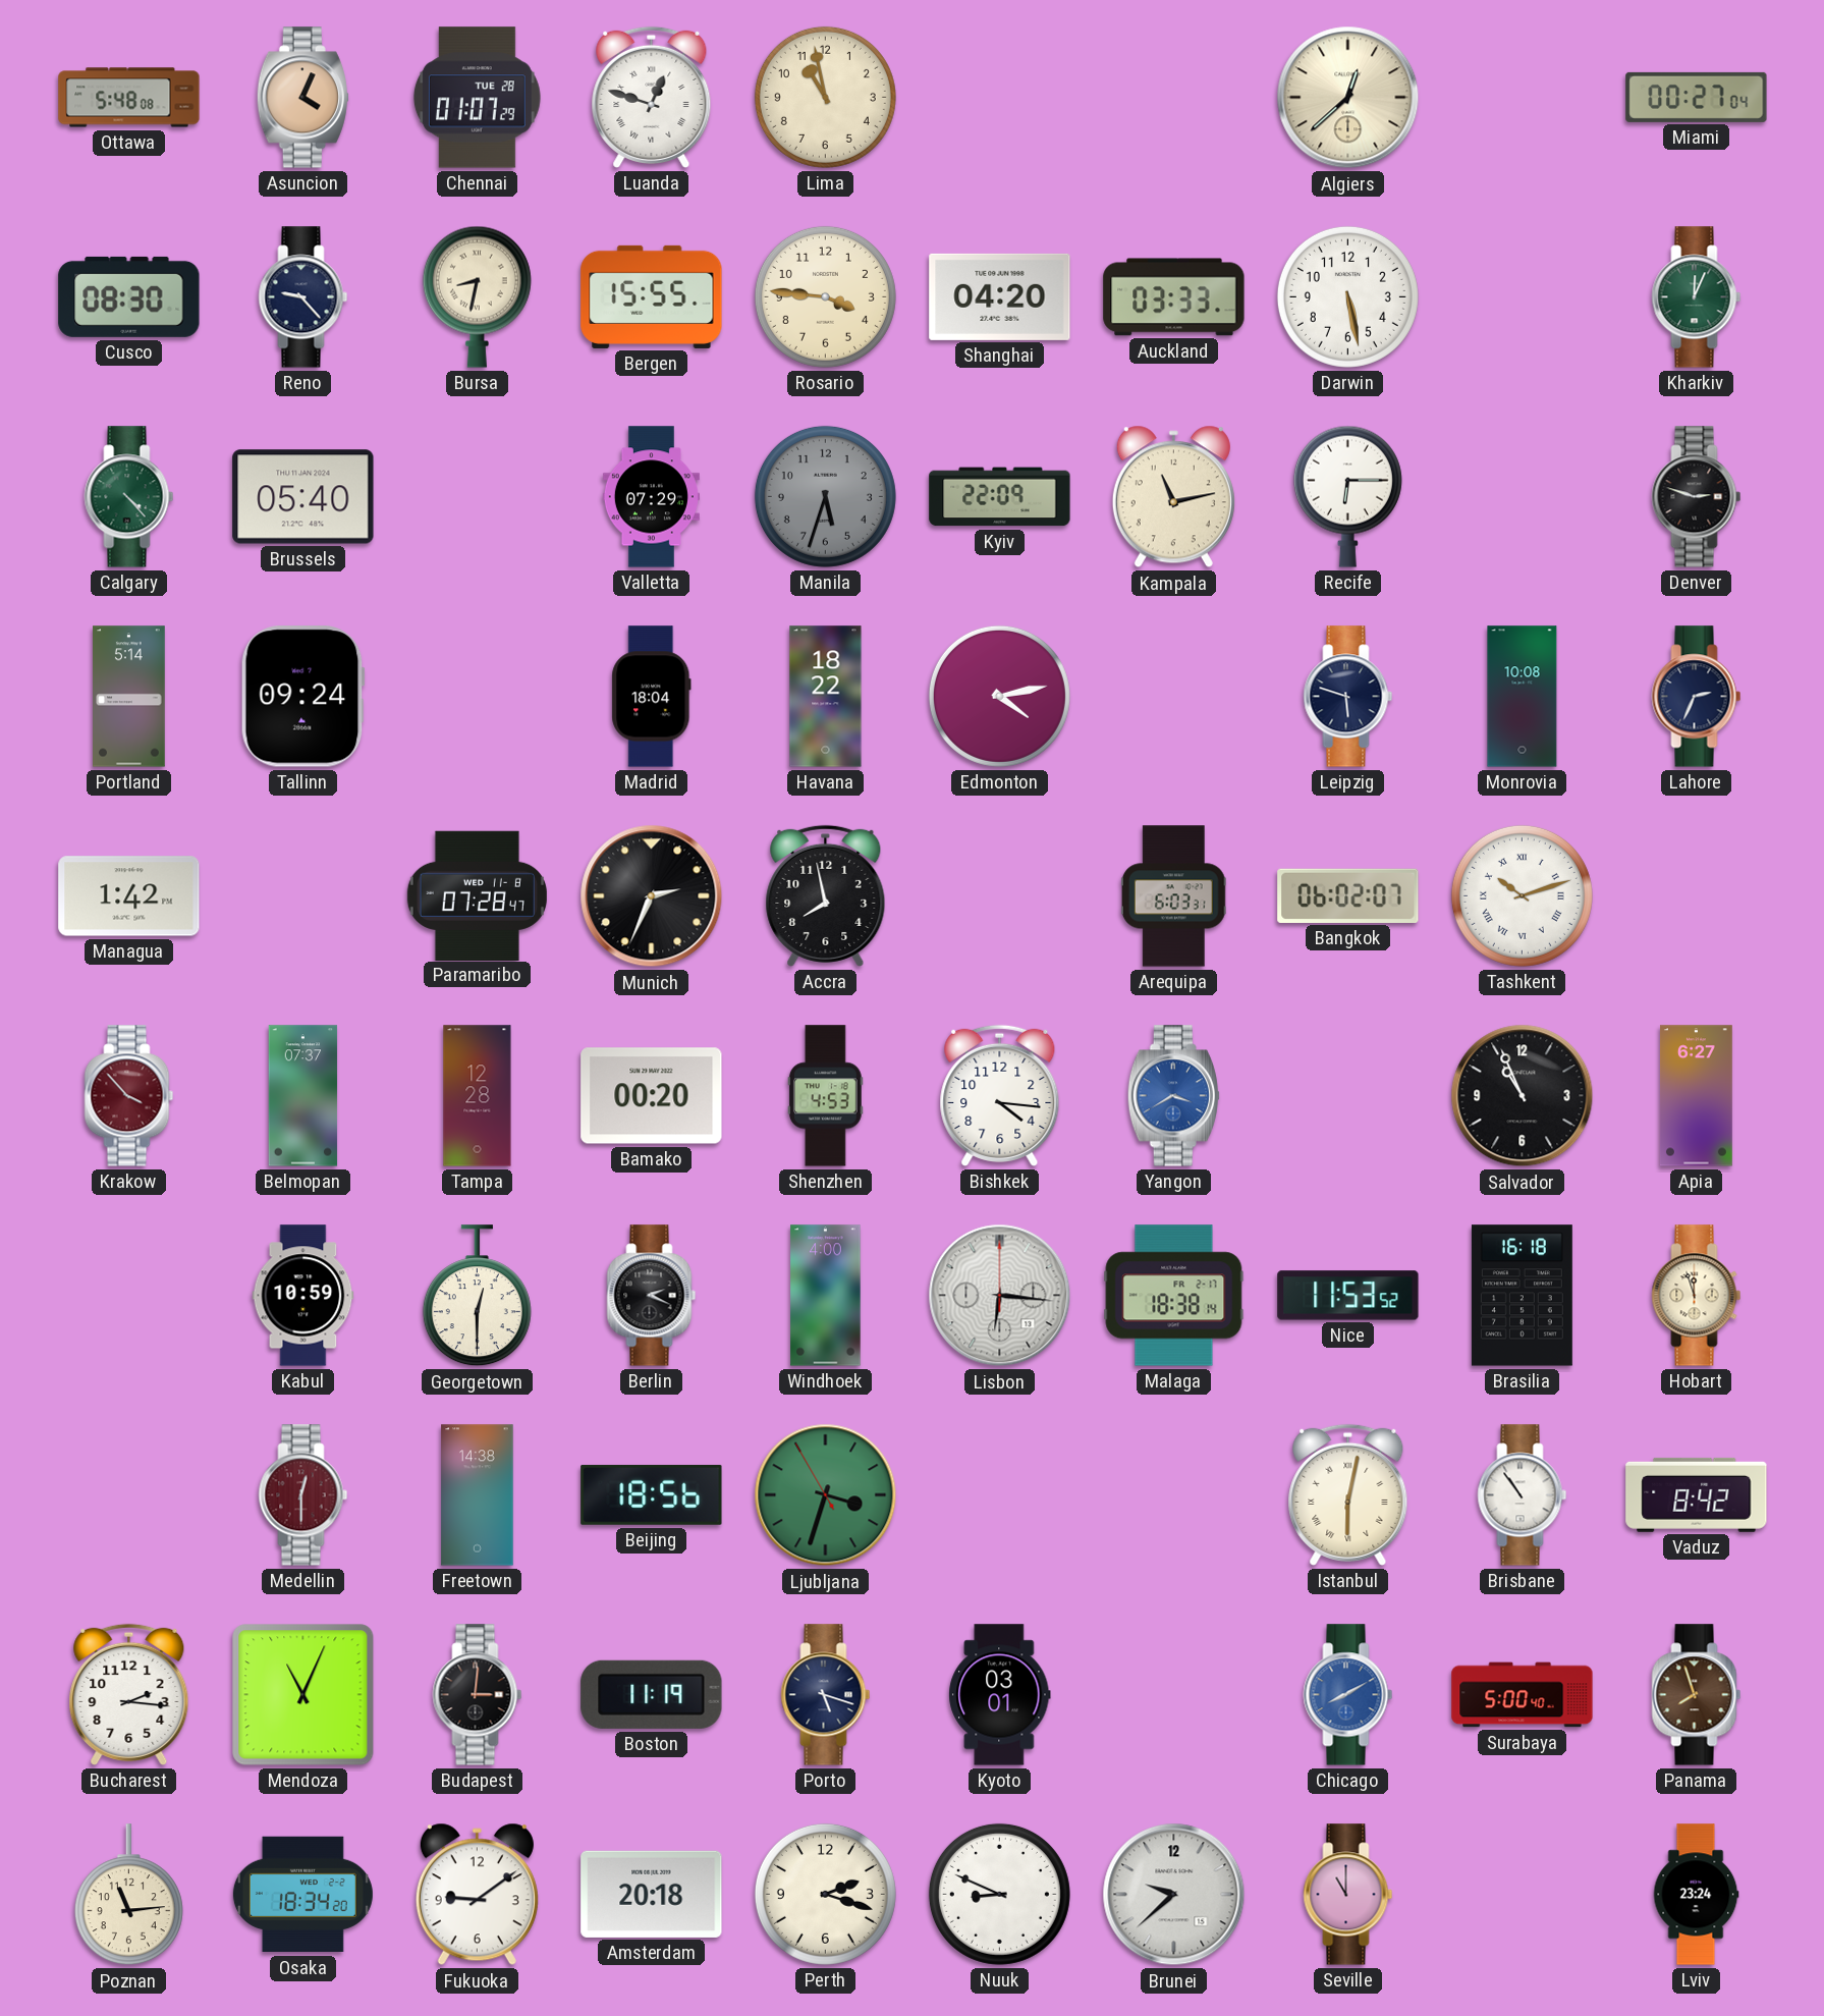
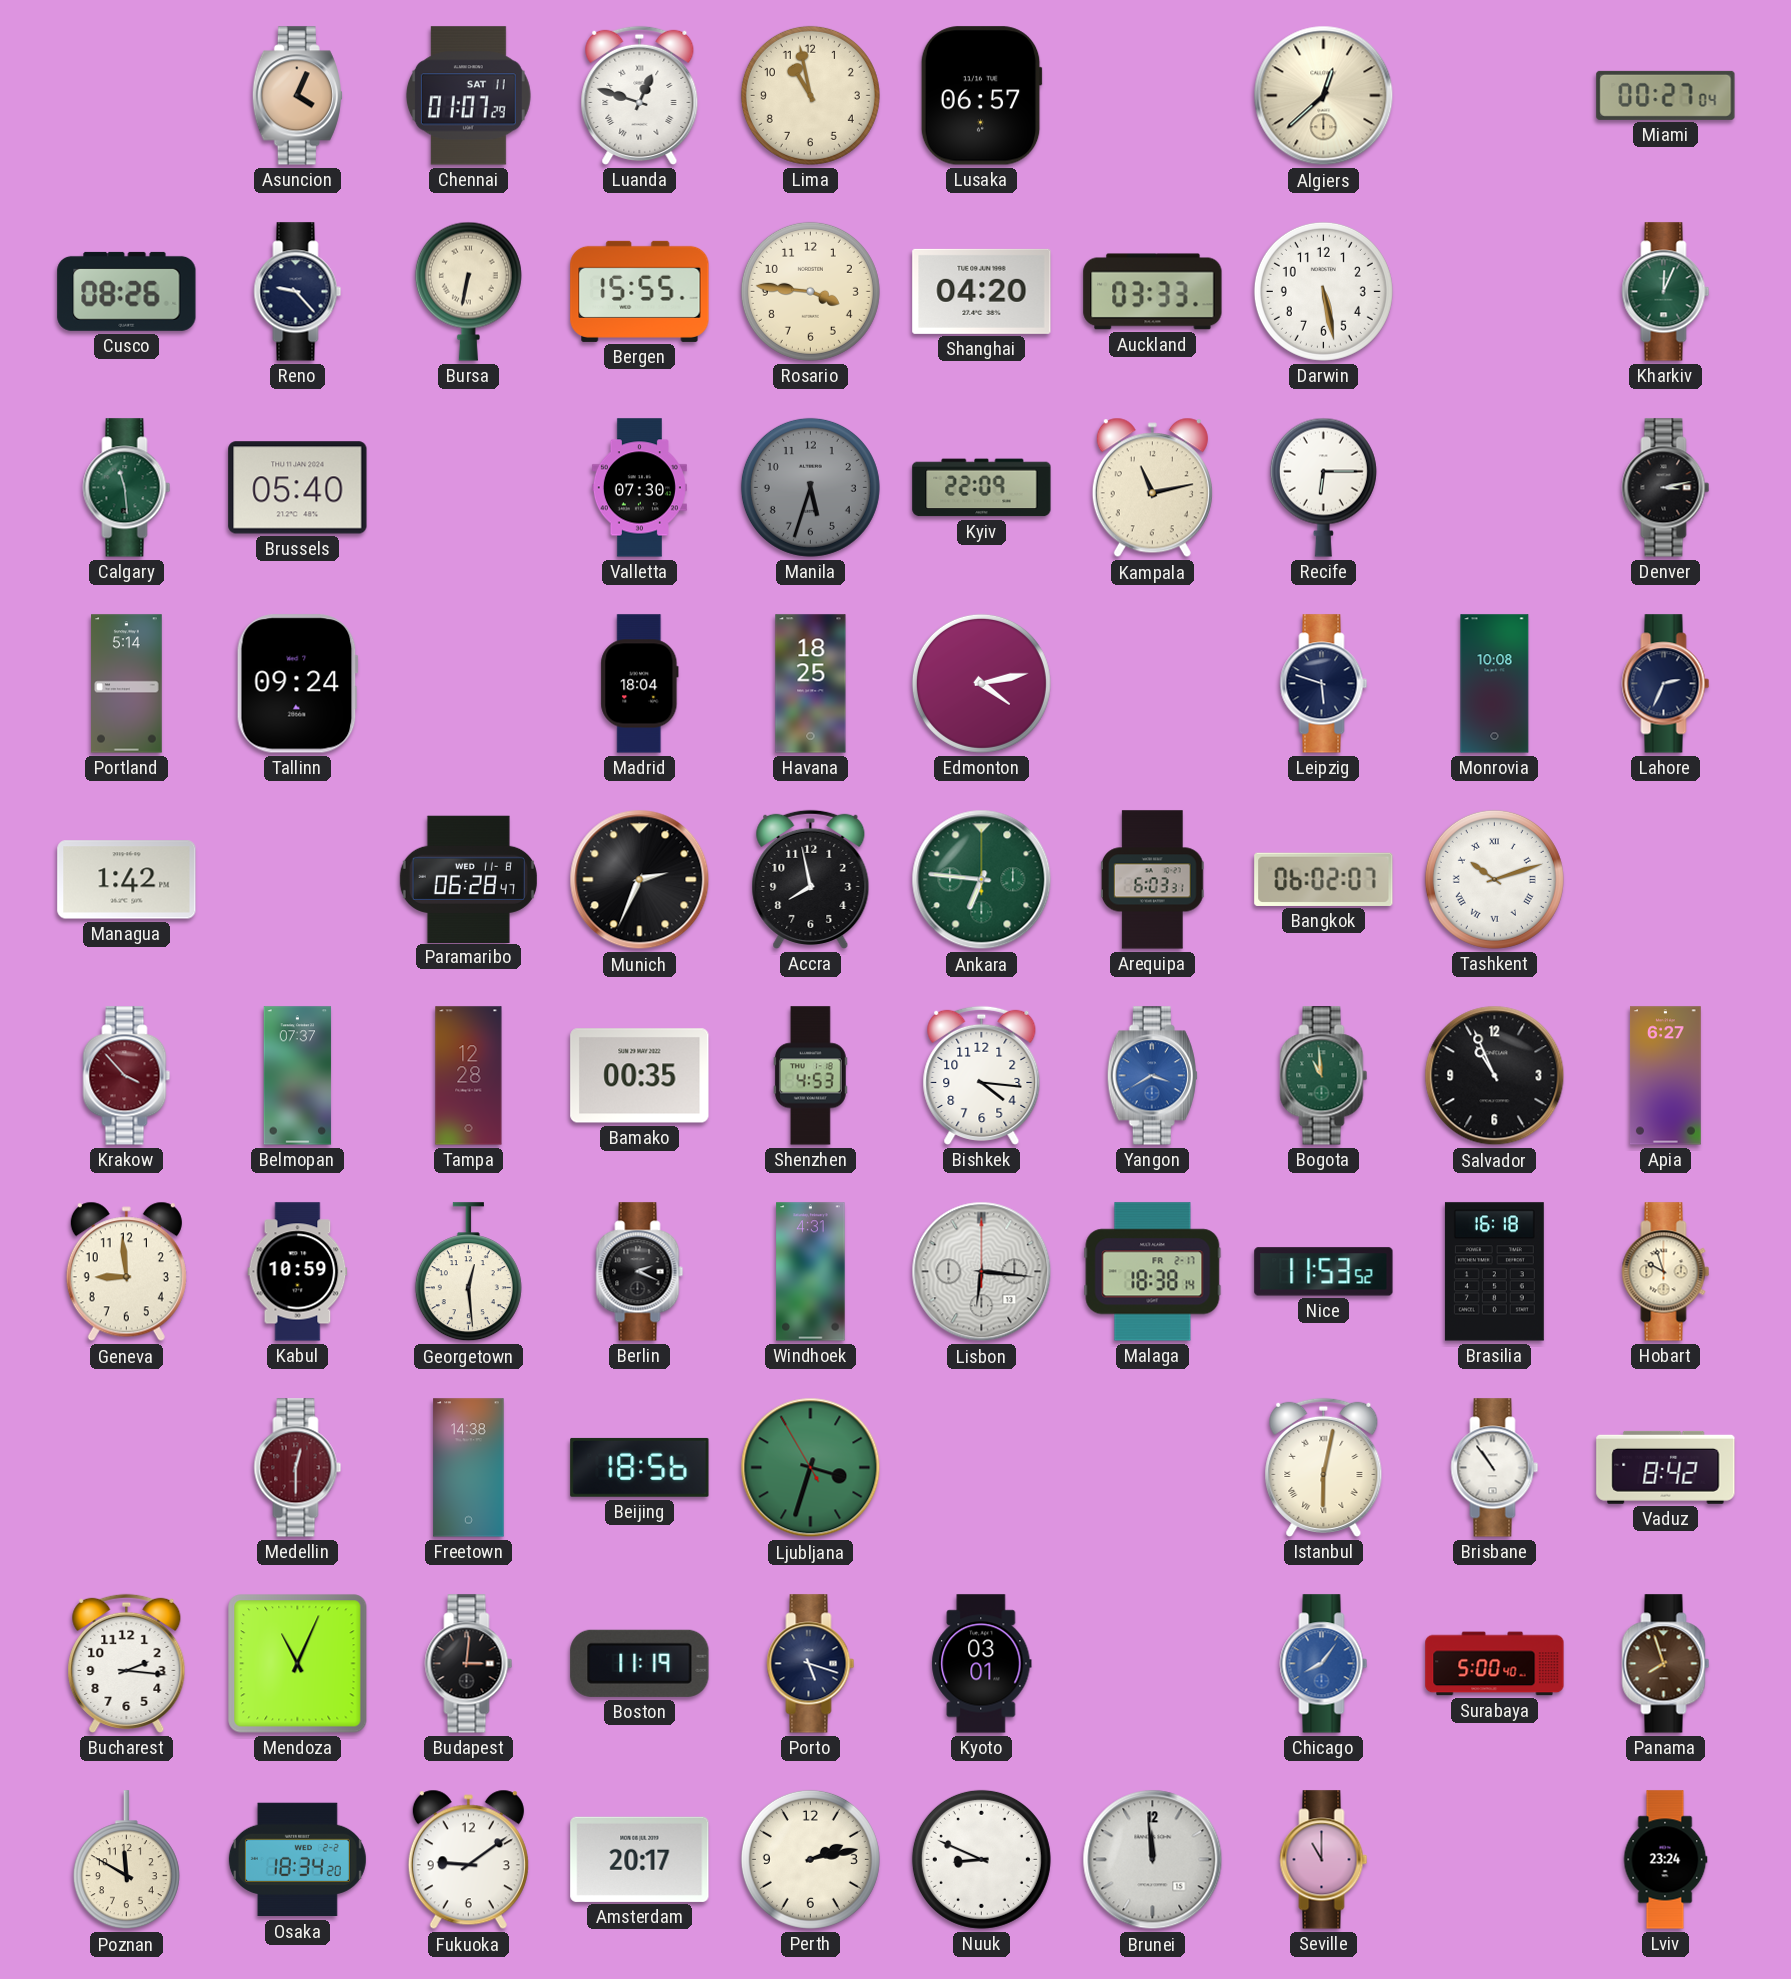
Ottawa: 5:48 -> none (129, 98)
Chennai date: TUE 28 -> SAT 11 (468, 96)
Lusaka: none -> 06:57 (981, 96)
Cusco: 08:30 -> 08:26 (127, 291)
Bursa: 8:32 -> 6:32 (468, 291)
Calgary: 4:23 -> 11:29 (127, 488)
Valletta: 07:29 -> 07:30 (639, 488)
Denver: 2:48 -> 3:13 (1666, 488)
Havana: 18:22 -> 18:25 (811, 684)
Paramaribo: 07:28 -> 06:28 (468, 879)
Ankara: none -> 6:46 (982, 880)
Bamako: 00:20 -> 00:35 (640, 1076)
Bogota: none -> 10:59 (1324, 1076)
Geneva: none -> 8:59 (126, 1272)
Georgetown: 12:30 -> 12:29 (468, 1272)
Windhoek: 4:00 -> 4:31 (811, 1272)
Hobart: 11:57 -> 9:57 (1666, 1272)
Chicago: 8:10 -> 8:06 (1324, 1664)
Poznan: 11:14 -> 11:50 (126, 1860)
Amsterdam: 20:18 -> 20:17 (640, 1859)
Perth: 2:18 -> 2:13 (810, 1859)
Brunei: 9:38 -> 11:59 (1153, 1860)
